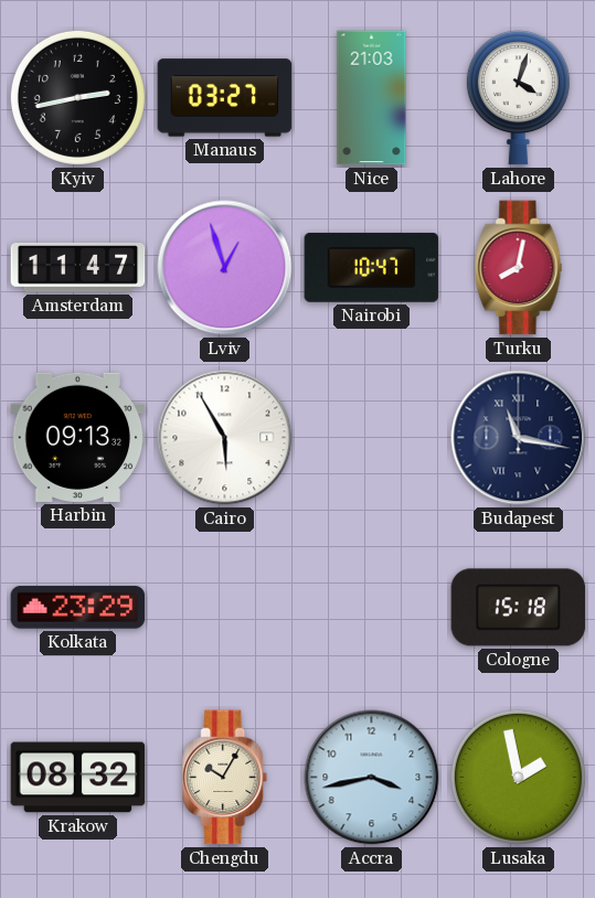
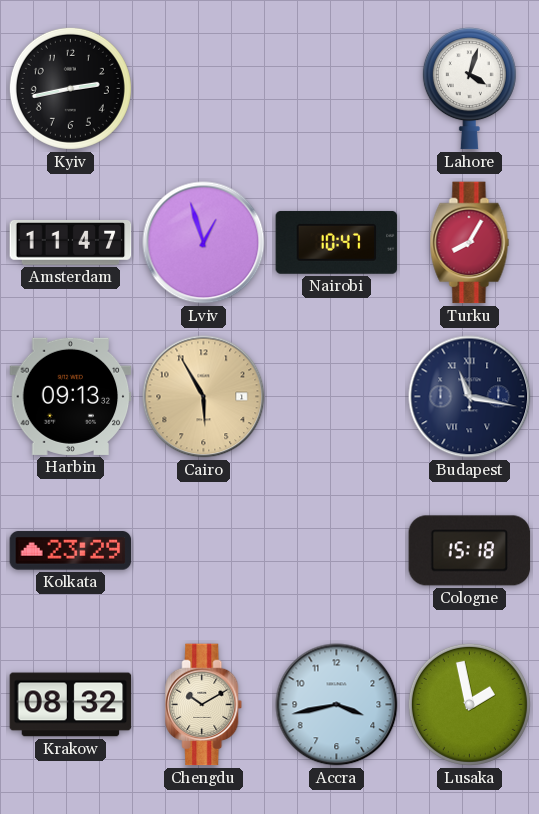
Manaus: 03:27 -> none (225, 98)
Nice: 21:03 -> none (372, 98)
Turku: 8:02 -> 8:05 (470, 243)
Cairo dial: white -> champagne (204, 397)
Chengdu: 10:05 -> 10:10 (204, 705)
